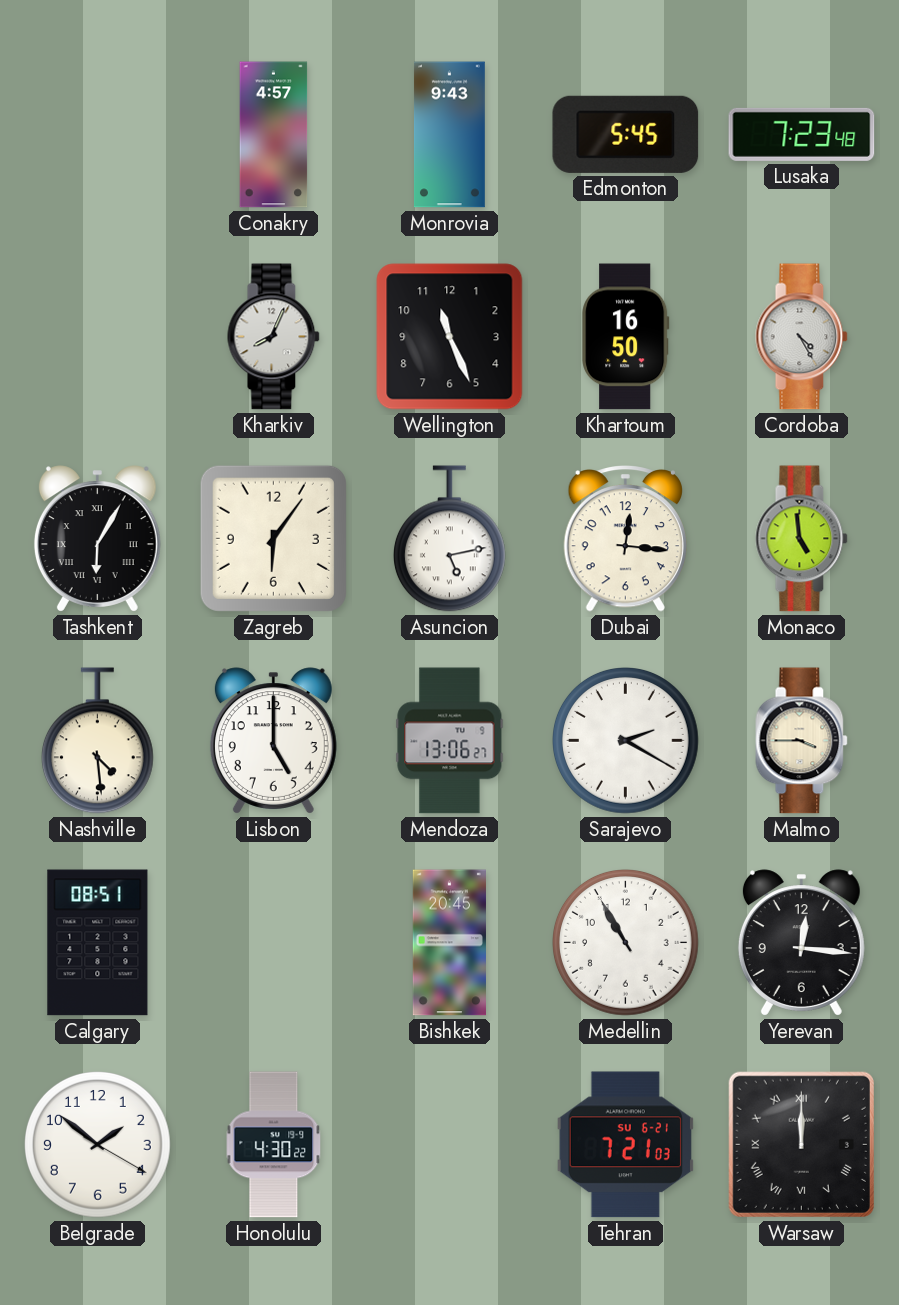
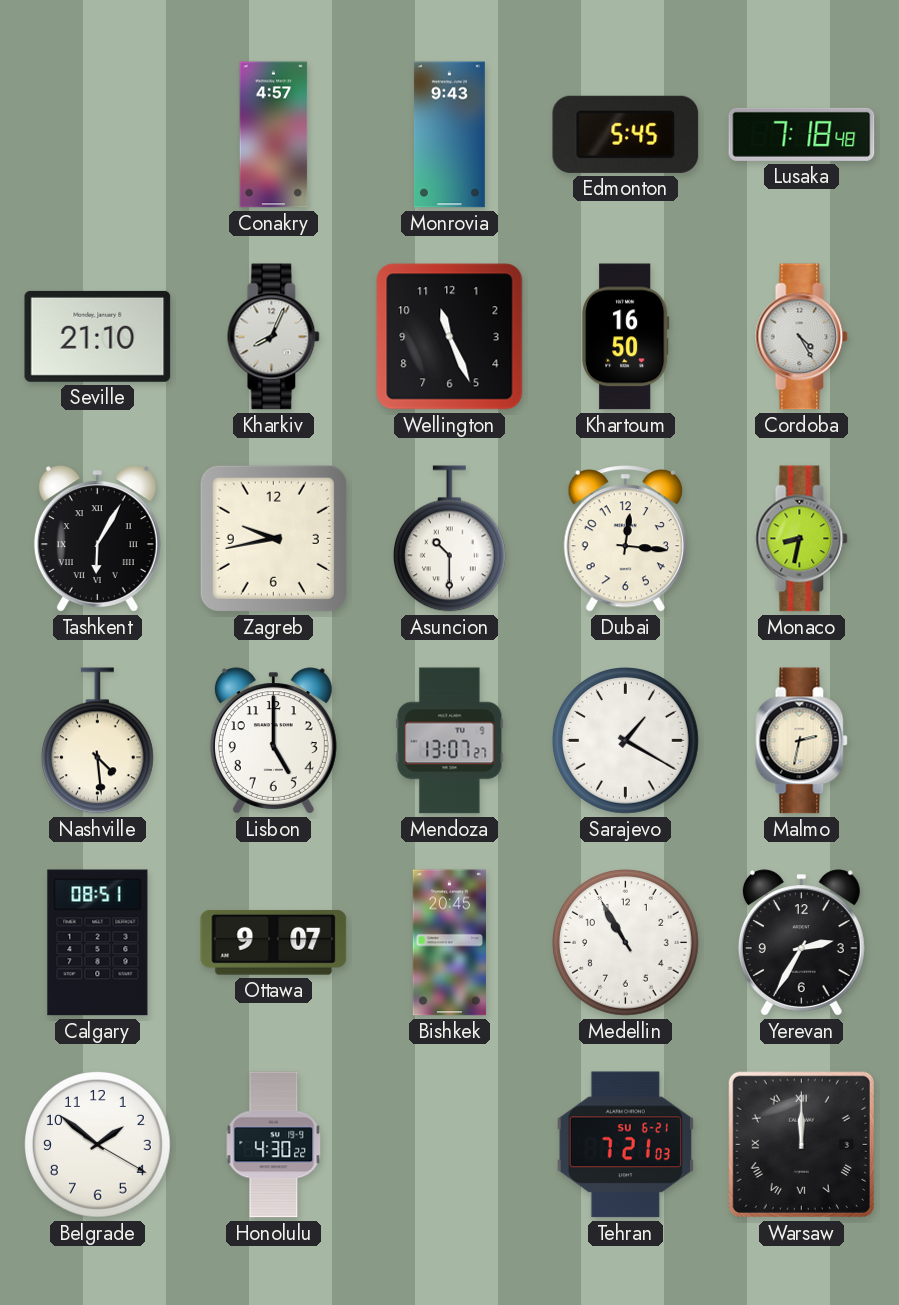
Lusaka: 7:23 -> 7:18 (802, 134)
Seville: none -> 21:10 (98, 336)
Zagreb: 6:06 -> 9:43 (273, 538)
Asuncion: 5:13 -> 10:30 (449, 539)
Monaco: 4:59 -> 8:32 (802, 539)
Mendoza: 13:06 -> 13:07 (450, 741)
Sarajevo: 2:20 -> 1:20 (626, 741)
Malmo: 3:45 -> 2:32 (802, 741)
Ottawa: none -> 9:07 (274, 942)
Yerevan: 12:16 -> 2:35 (801, 943)
